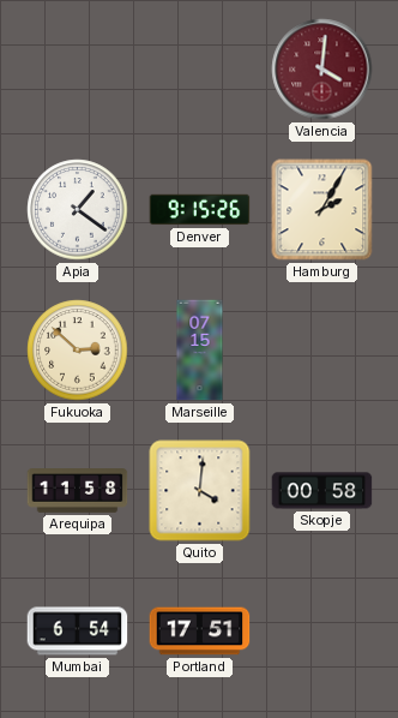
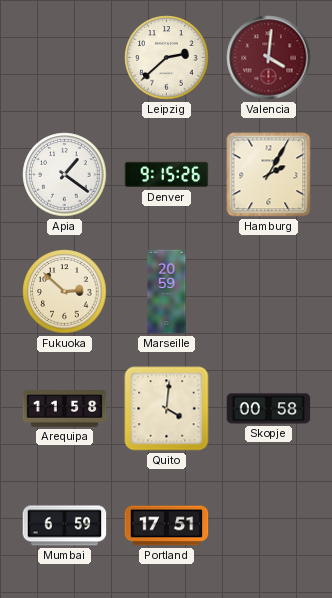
Leipzig: none -> 2:38 (167, 58)
Marseille: 07:15 -> 20:59 (167, 292)
Mumbai: 6:54 -> 6:59 (65, 526)
